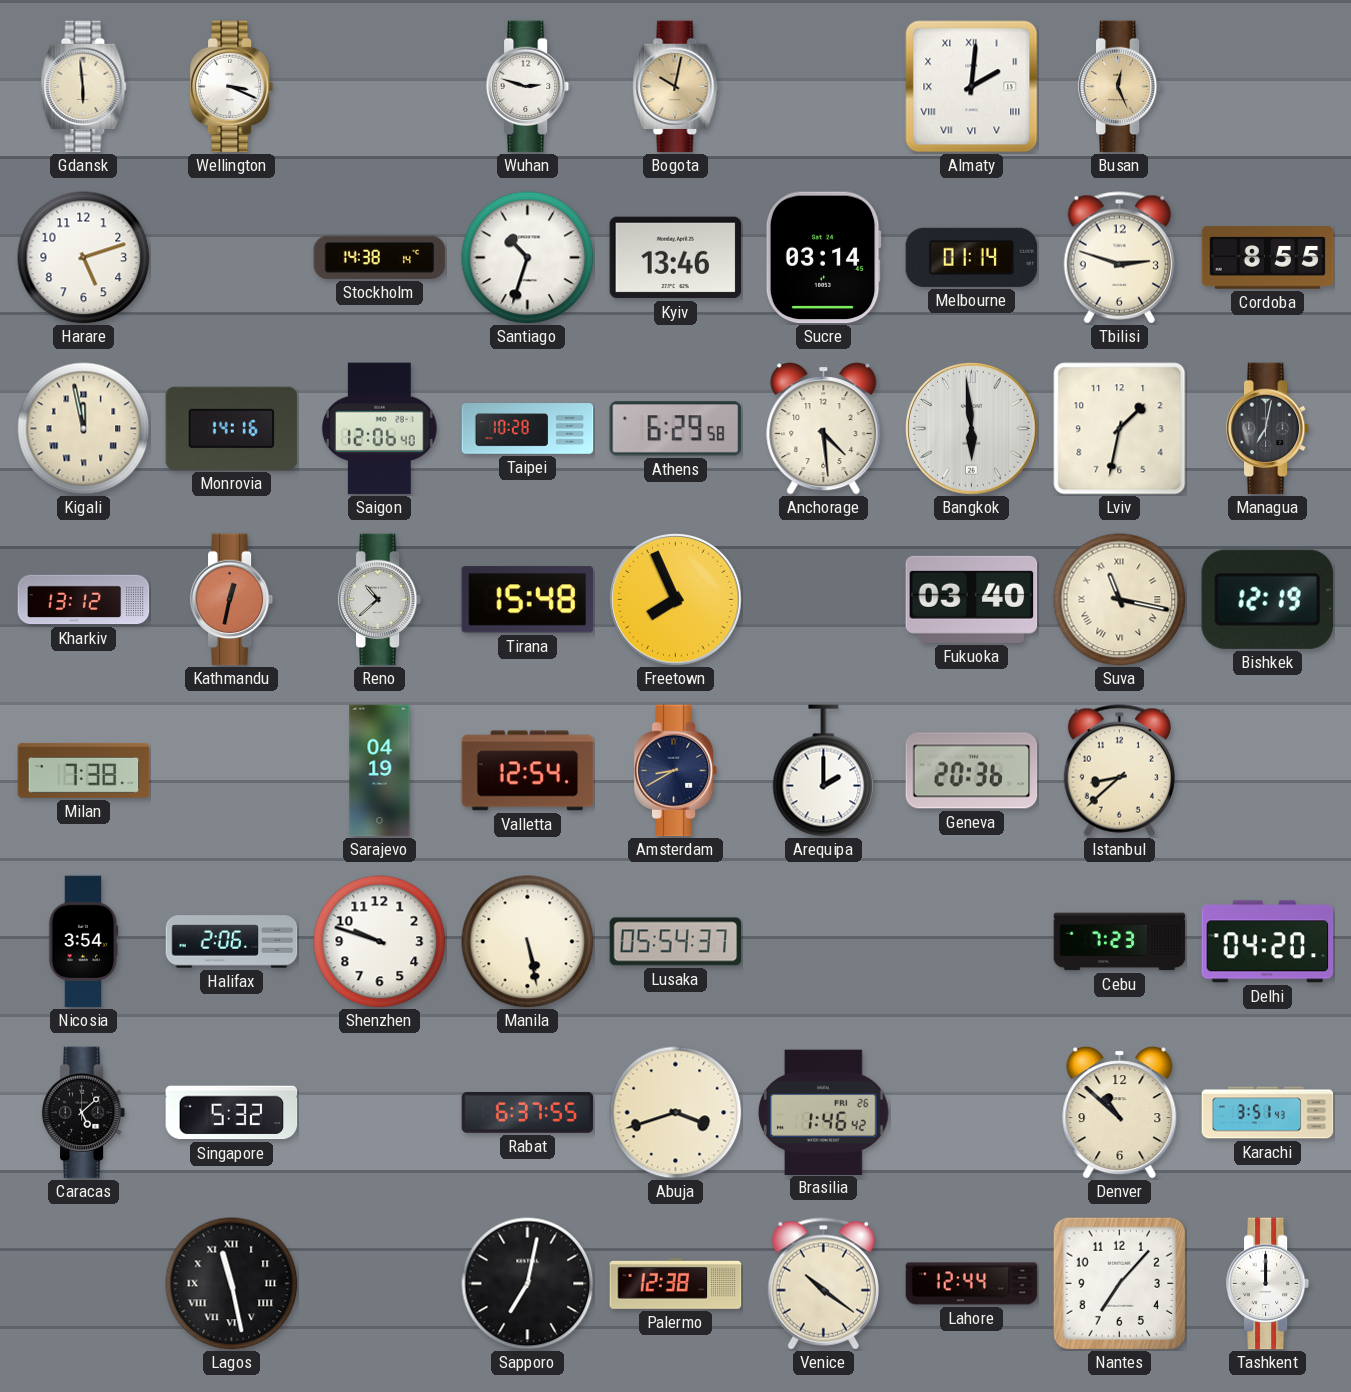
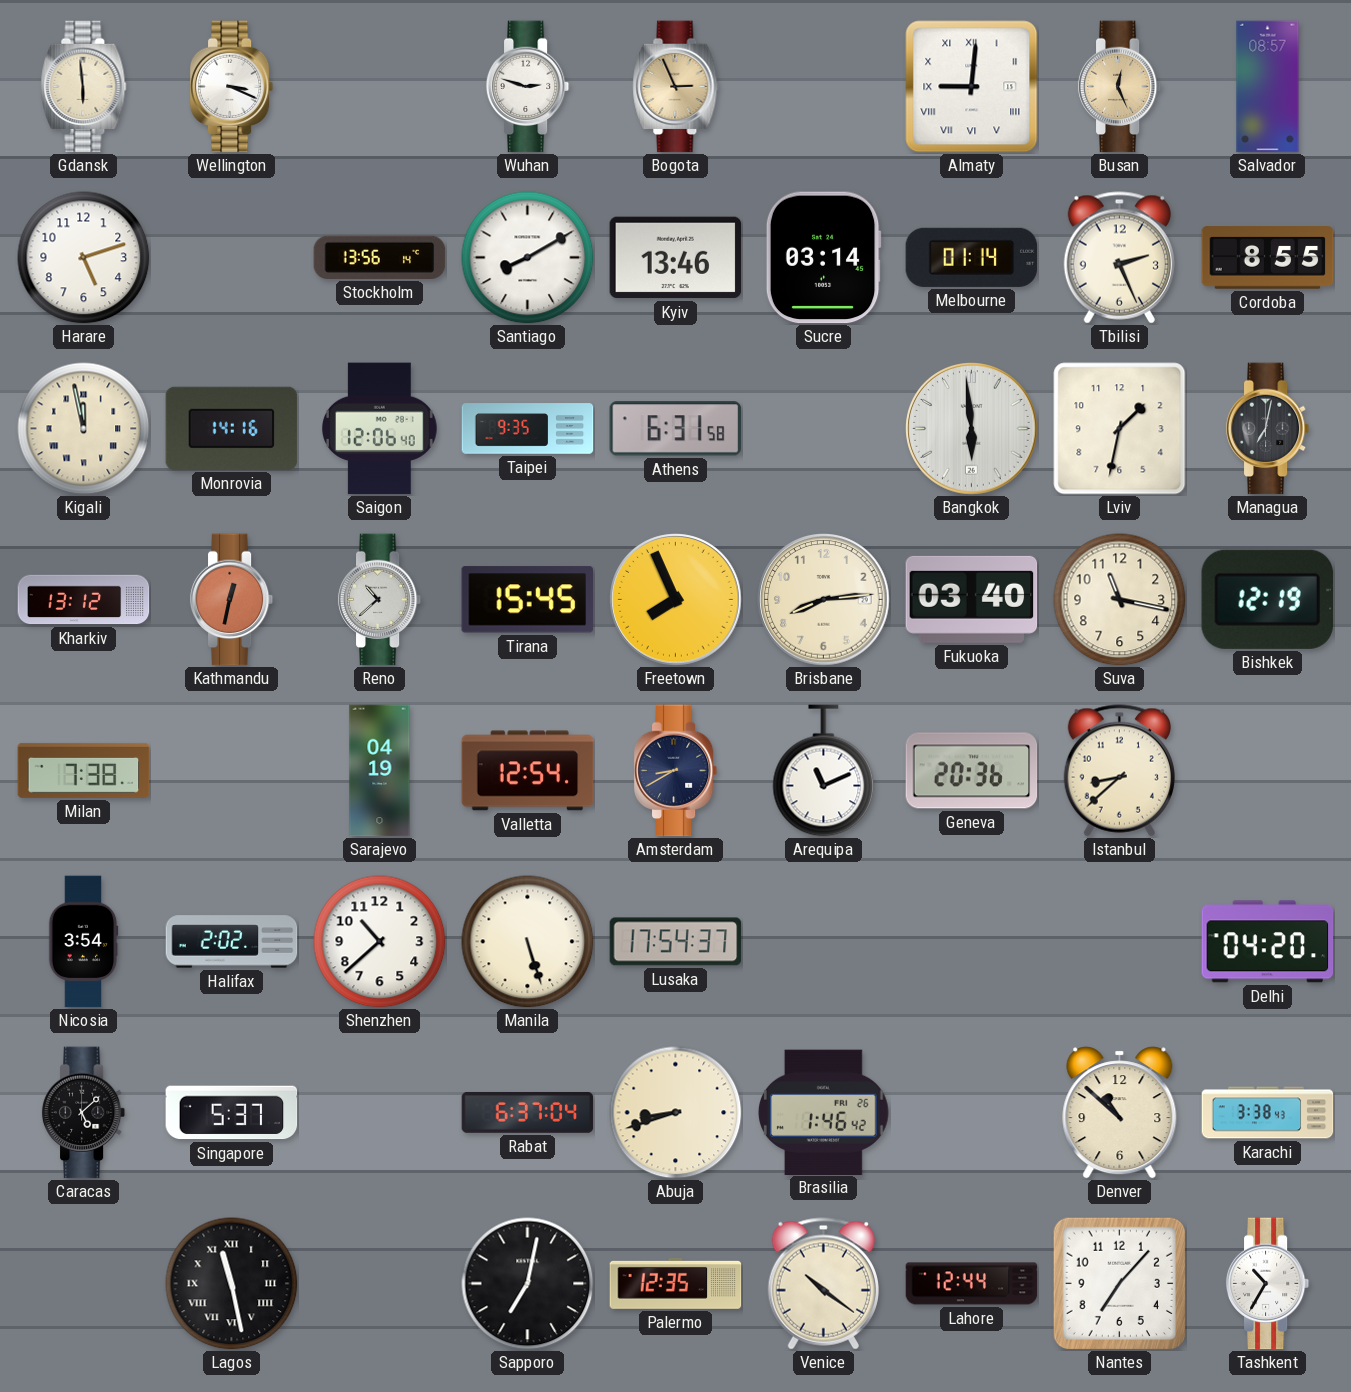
Bogota: 10:02 -> 2:56 (676, 87)
Almaty: 2:01 -> 9:01 (972, 87)
Salvador: none -> 08:57 (1268, 87)
Stockholm: 14:38 -> 13:56 (380, 257)
Santiago: 10:33 -> 8:10 (528, 258)
Tbilisi: 2:48 -> 2:26 (1119, 258)
Taipei: 10:28 -> 9:35 (528, 429)
Athens: 6:29 -> 6:31 (676, 429)
Anchorage: 4:29 -> none (824, 429)
Tirana: 15:48 -> 15:45 (527, 600)
Brisbane: none -> 8:14 (824, 600)
Suva numerals: Roman -> Arabic (1120, 600)
Arequipa: 2:00 -> 11:11 (824, 771)
Halifax: 2:06 -> 2:02 (232, 942)
Shenzhen: 9:48 -> 10:38 (380, 942)
Manila: 5:28 -> 5:27 (528, 942)
Lusaka: 05:54 -> 17:54 (676, 942)
Cebu: 7:23 -> none (1120, 942)
Singapore: 5:32 -> 5:37 (232, 1113)
Rabat: 6:37:55 -> 6:37:04 (528, 1112)
Abuja: 3:42 -> 8:42 (676, 1113)
Karachi: 3:51 -> 3:38 (1268, 1113)
Palermo: 12:38 -> 12:35 (676, 1283)
Tashkent: 12:00 -> 10:35 (1268, 1284)
